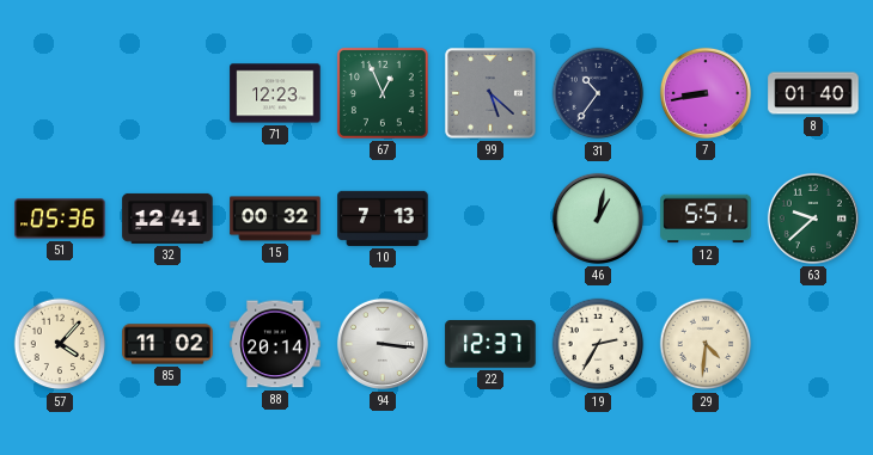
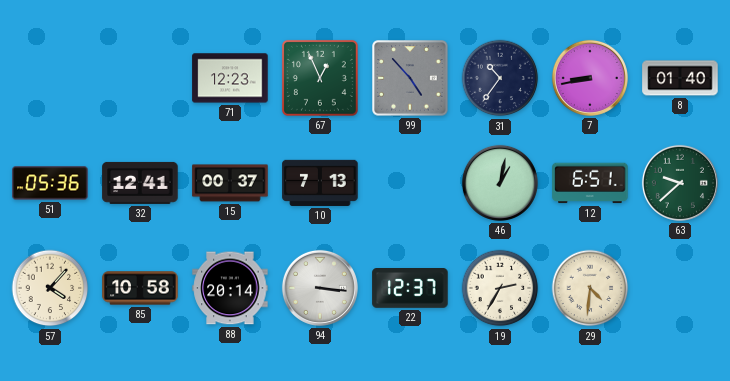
99: 5:22 -> 4:53 (410, 78)
15: 00:32 -> 00:37 (230, 183)
12: 5:51 -> 6:51 (590, 183)
85: 11:02 -> 10:58 (140, 288)
